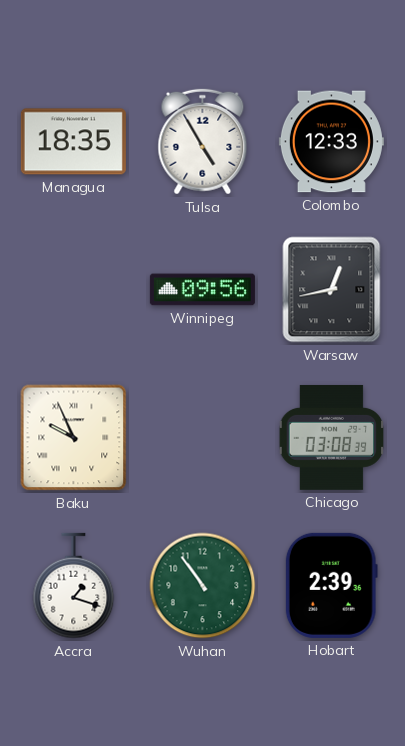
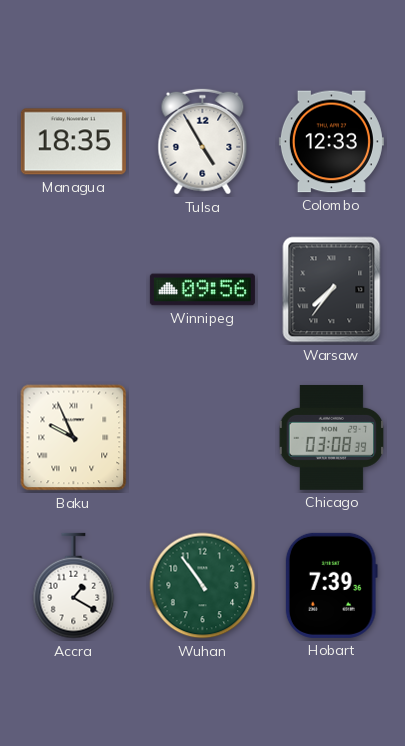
Warsaw: 12:43 -> 7:36 (332, 290)
Accra: 1:18 -> 1:20 (74, 586)
Hobart: 2:39 -> 7:39 (331, 585)
